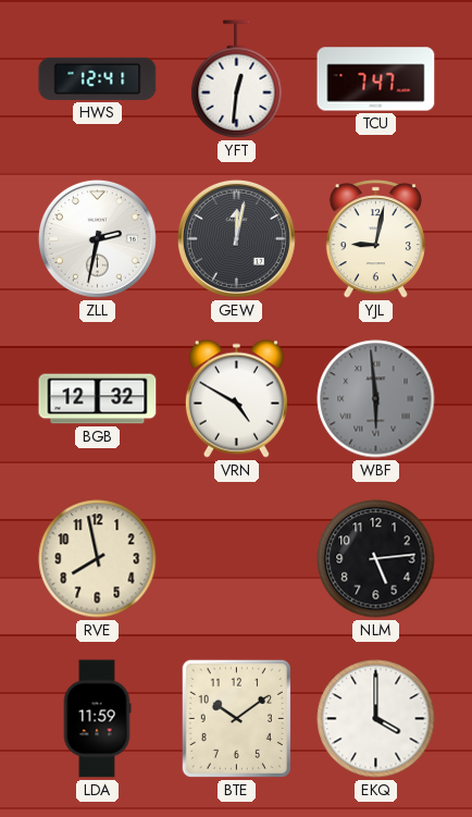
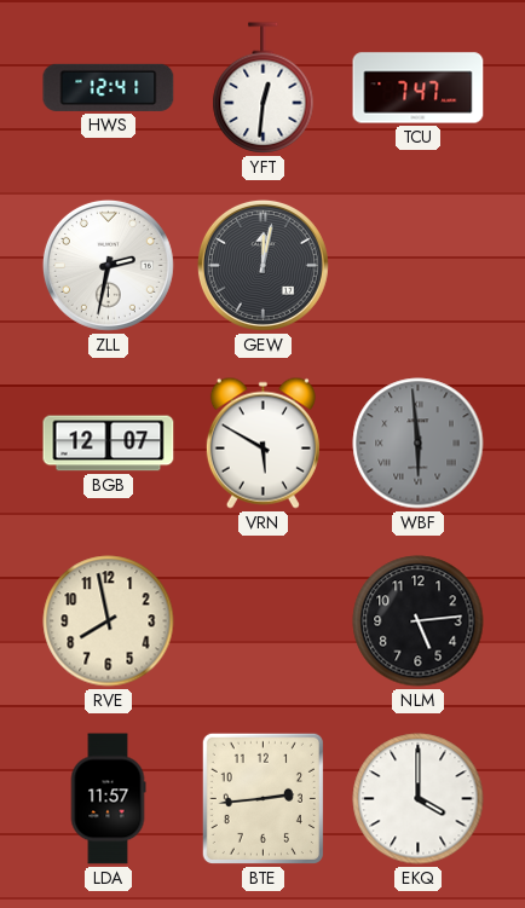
YJL: 9:02 -> none (375, 239)
BGB: 12:32 -> 12:07 (109, 444)
VRN: 4:50 -> 5:50 (262, 443)
LDA: 11:59 -> 11:57 (108, 799)
BTE: 10:09 -> 2:44 (262, 798)
